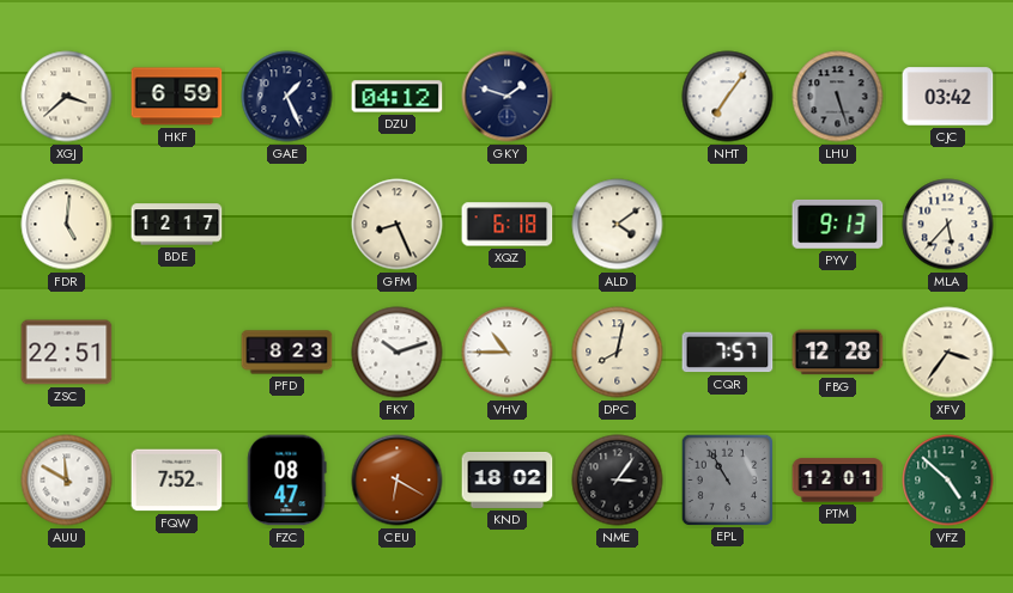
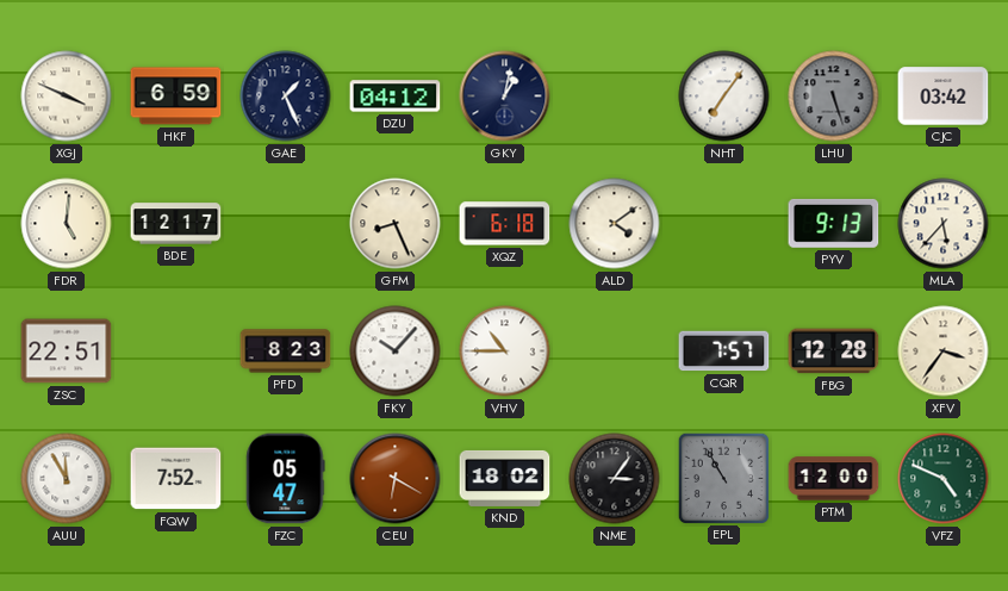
XGJ: 3:38 -> 3:49 (67, 97)
GKY: 1:48 -> 1:02 (505, 97)
FKY: 10:12 -> 10:07 (396, 352)
DPC: 8:02 -> none (618, 353)
AUU: 11:50 -> 11:55 (67, 479)
FZC: 08:47 -> 05:47 (286, 479)
PTM: 12:01 -> 12:00 (834, 479)
VFZ: 4:52 -> 4:49 (944, 479)
